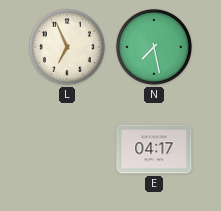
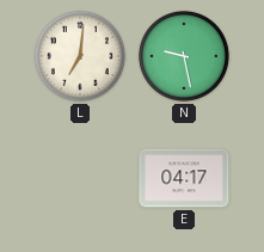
L: 6:56 -> 7:01 (80, 56)
N: 7:28 -> 9:28 (184, 56)
